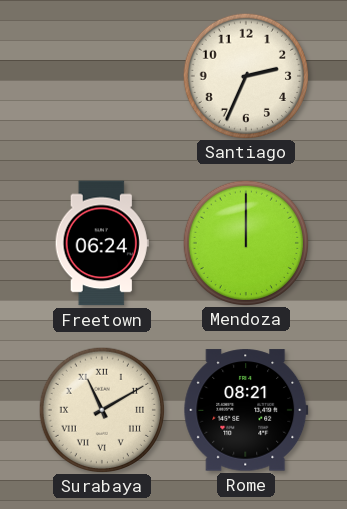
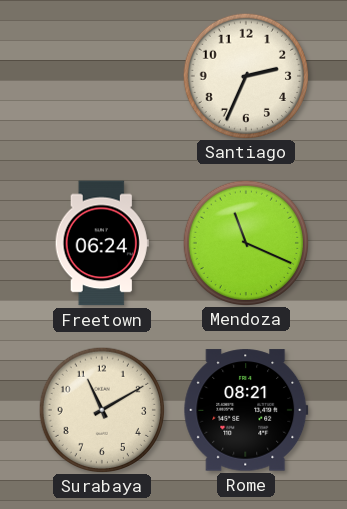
Mendoza: 12:00 -> 11:19 (245, 242)
Surabaya numerals: Roman -> Arabic (101, 409)
